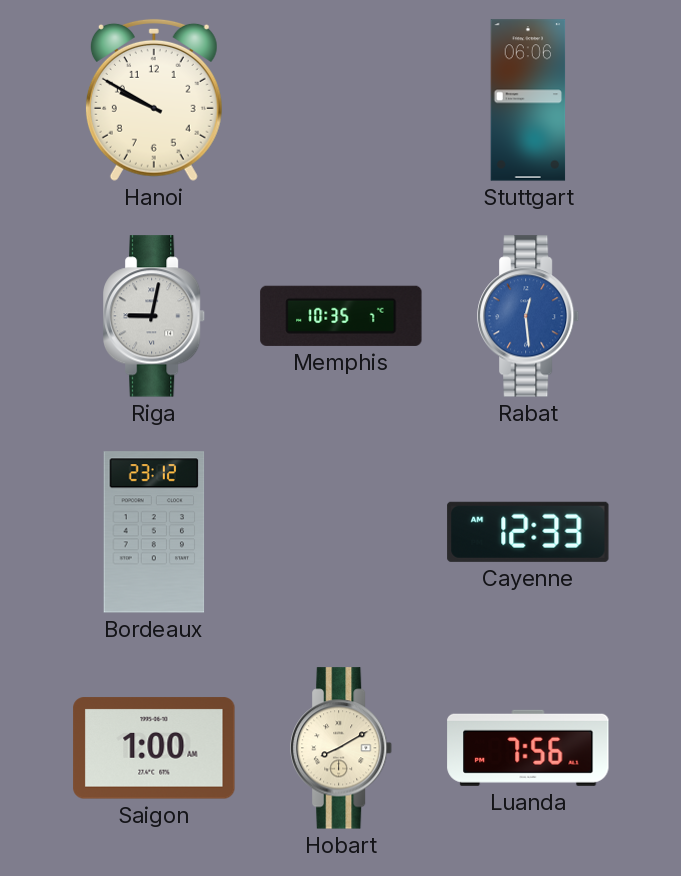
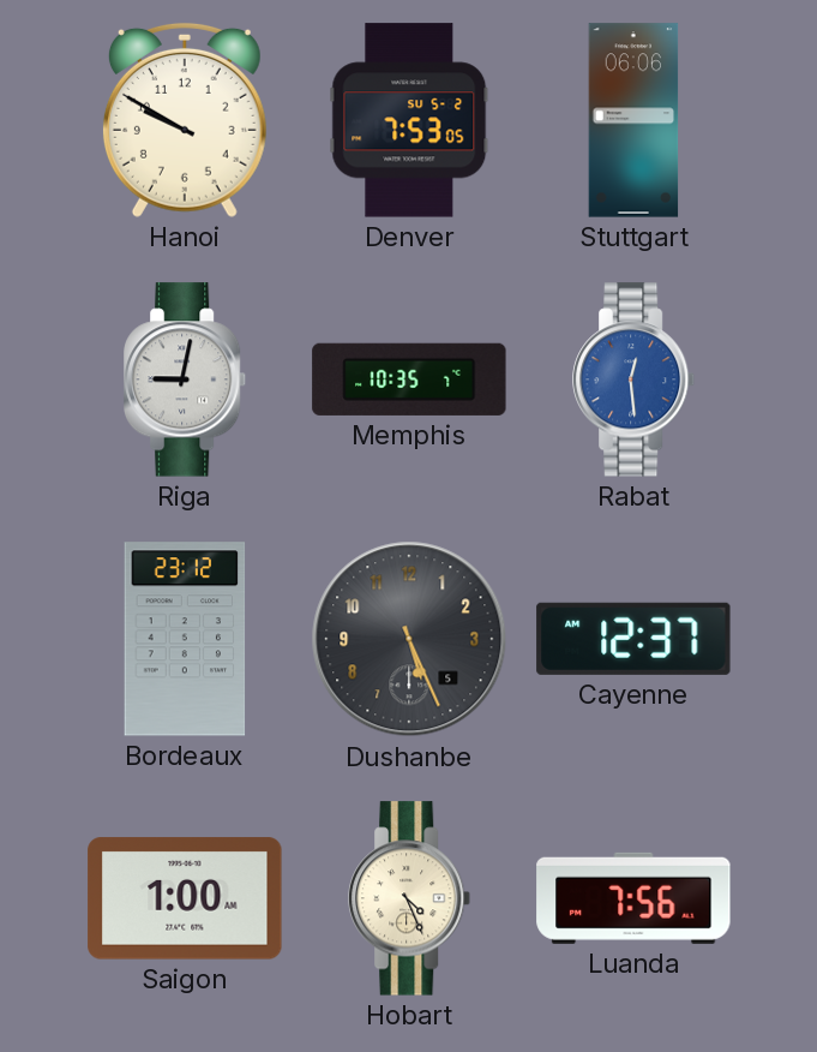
Denver: none -> 7:53 (409, 120)
Dushanbe: none -> 5:26 (409, 639)
Cayenne: 12:33 -> 12:37 (633, 639)
Hobart: 8:10 -> 4:26 (410, 898)
